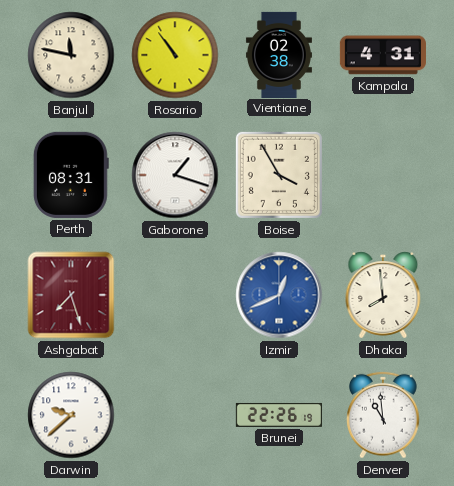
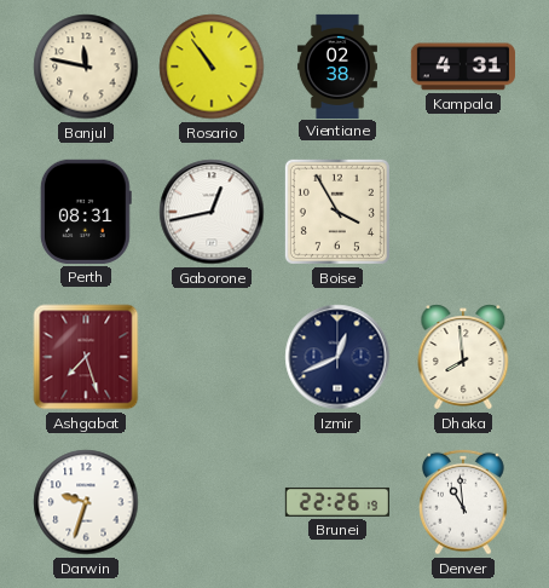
Gaborone: 1:18 -> 12:43 (212, 212)
Izmir dial: blue -> navy (337, 357)
Darwin: 9:38 -> 9:33 (86, 502)
